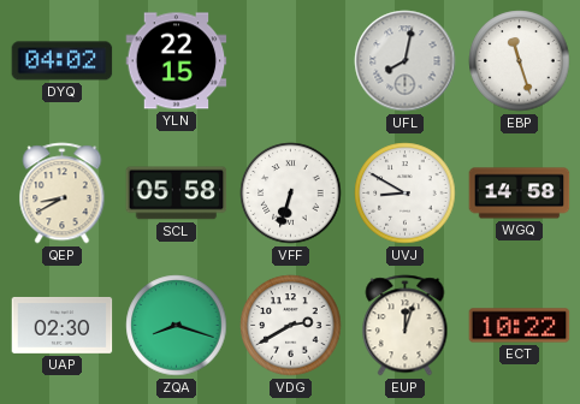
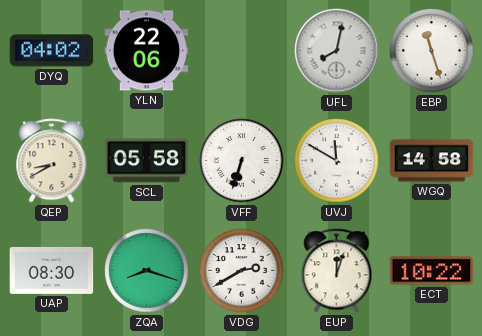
YLN: 22:15 -> 22:06 (147, 51)
UVJ: 8:50 -> 11:50 (337, 161)
UAP: 02:30 -> 08:30 (52, 270)
